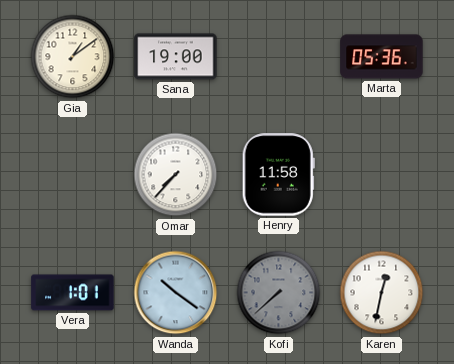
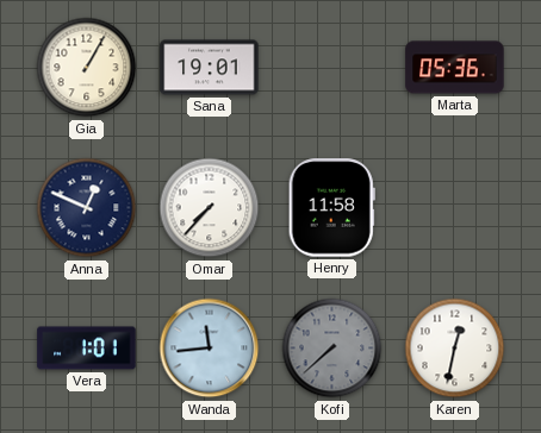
Gia: 1:09 -> 1:05 (87, 68)
Sana: 19:00 -> 19:01 (210, 68)
Anna: none -> 12:49 (87, 208)
Wanda: 10:21 -> 11:44 (210, 349)
